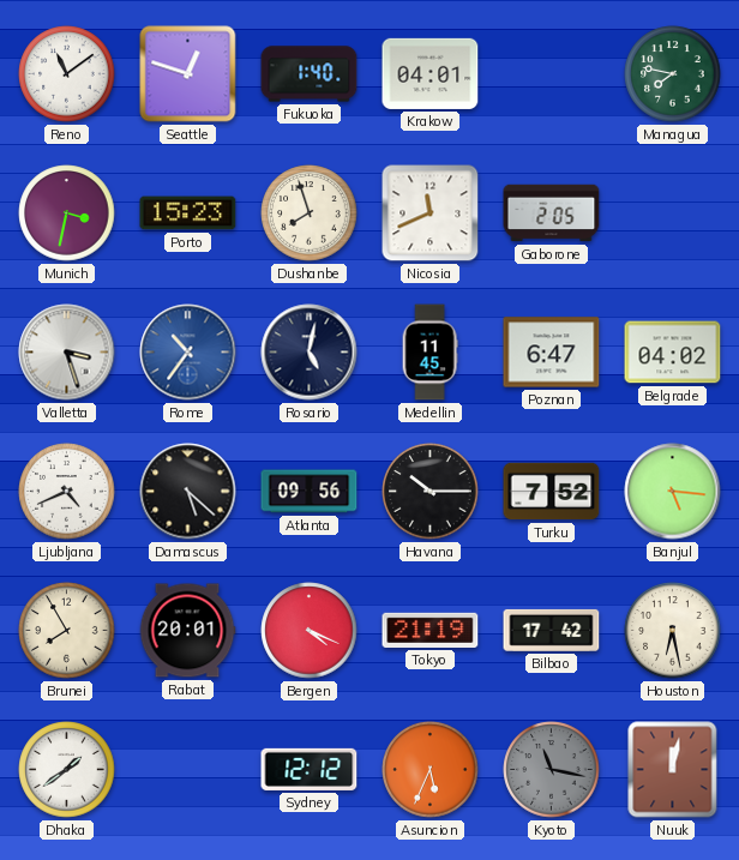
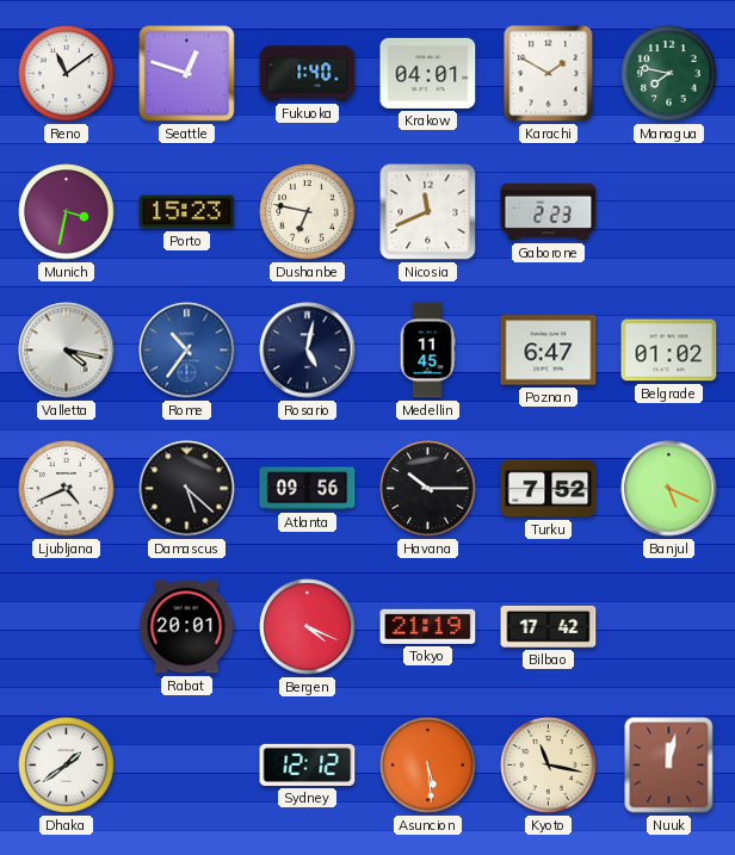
Karachi: none -> 1:50 (549, 74)
Dushanbe: 7:57 -> 6:47 (308, 212)
Gaborone: 2:05 -> 2:23 (549, 212)
Valletta: 3:27 -> 4:17 (67, 351)
Belgrade: 04:02 -> 01:02 (669, 351)
Banjul: 5:16 -> 5:19 (669, 489)
Brunei: 7:55 -> none (67, 631)
Houston: 6:28 -> none (673, 631)
Asuncion: 5:34 -> 5:29 (428, 766)
Kyoto dial: grey -> cream (549, 766)
